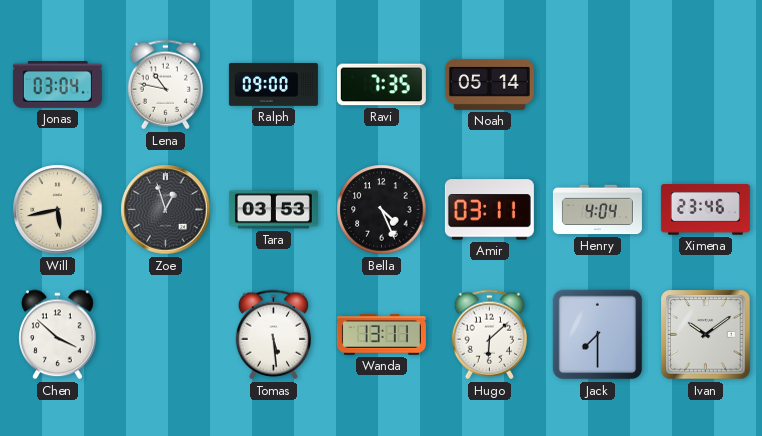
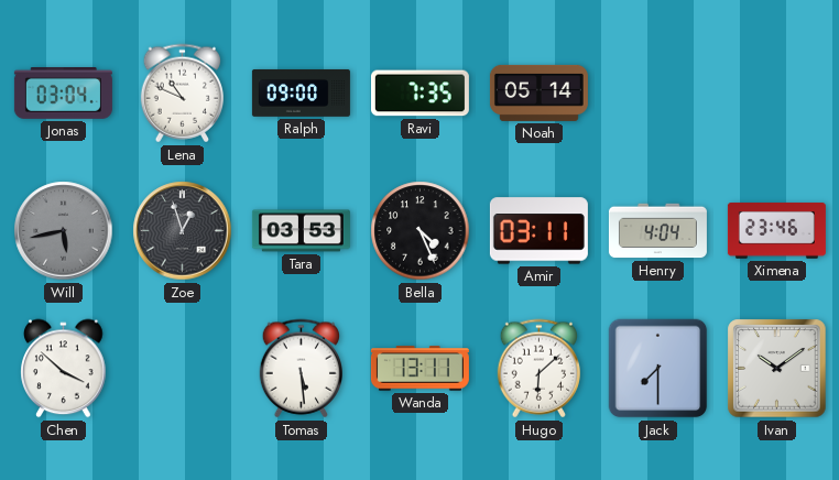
Lena: 10:47 -> 10:49 (182, 94)
Will dial: cream -> grey (64, 231)
